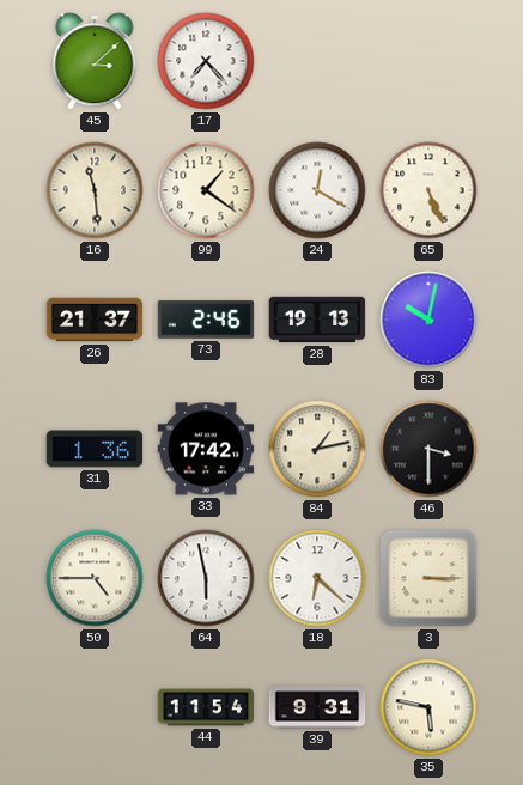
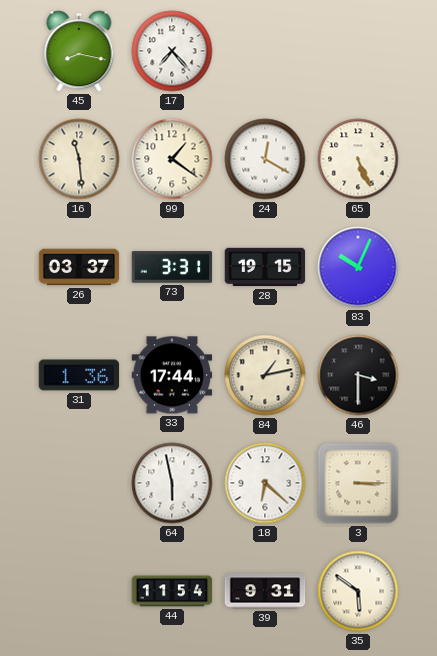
45: 3:08 -> 8:17 (79, 51)
26: 21:37 -> 03:37 (79, 267)
73: 2:46 -> 3:31 (172, 267)
28: 19:13 -> 19:15 (265, 267)
83: 10:02 -> 10:04 (358, 267)
33: 17:42 -> 17:44 (172, 375)
50: 4:45 -> none (95, 578)
35: 5:47 -> 5:51 (358, 591)
